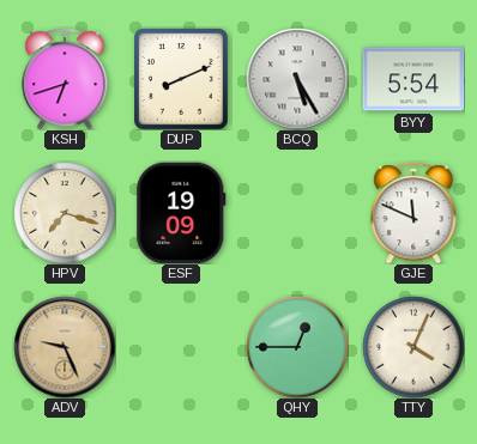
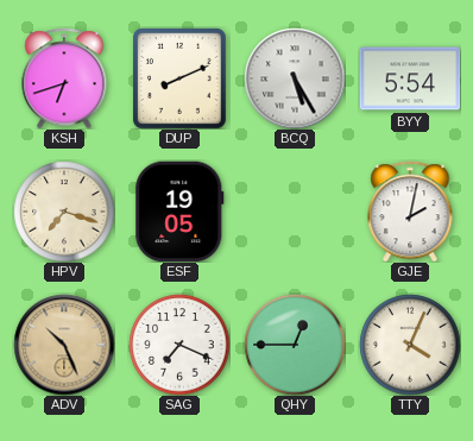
ESF: 19:09 -> 19:05 (179, 212)
GJE: 11:49 -> 2:02 (410, 212)
ADV: 9:26 -> 10:26 (64, 345)
SAG: none -> 7:19 (179, 345)
